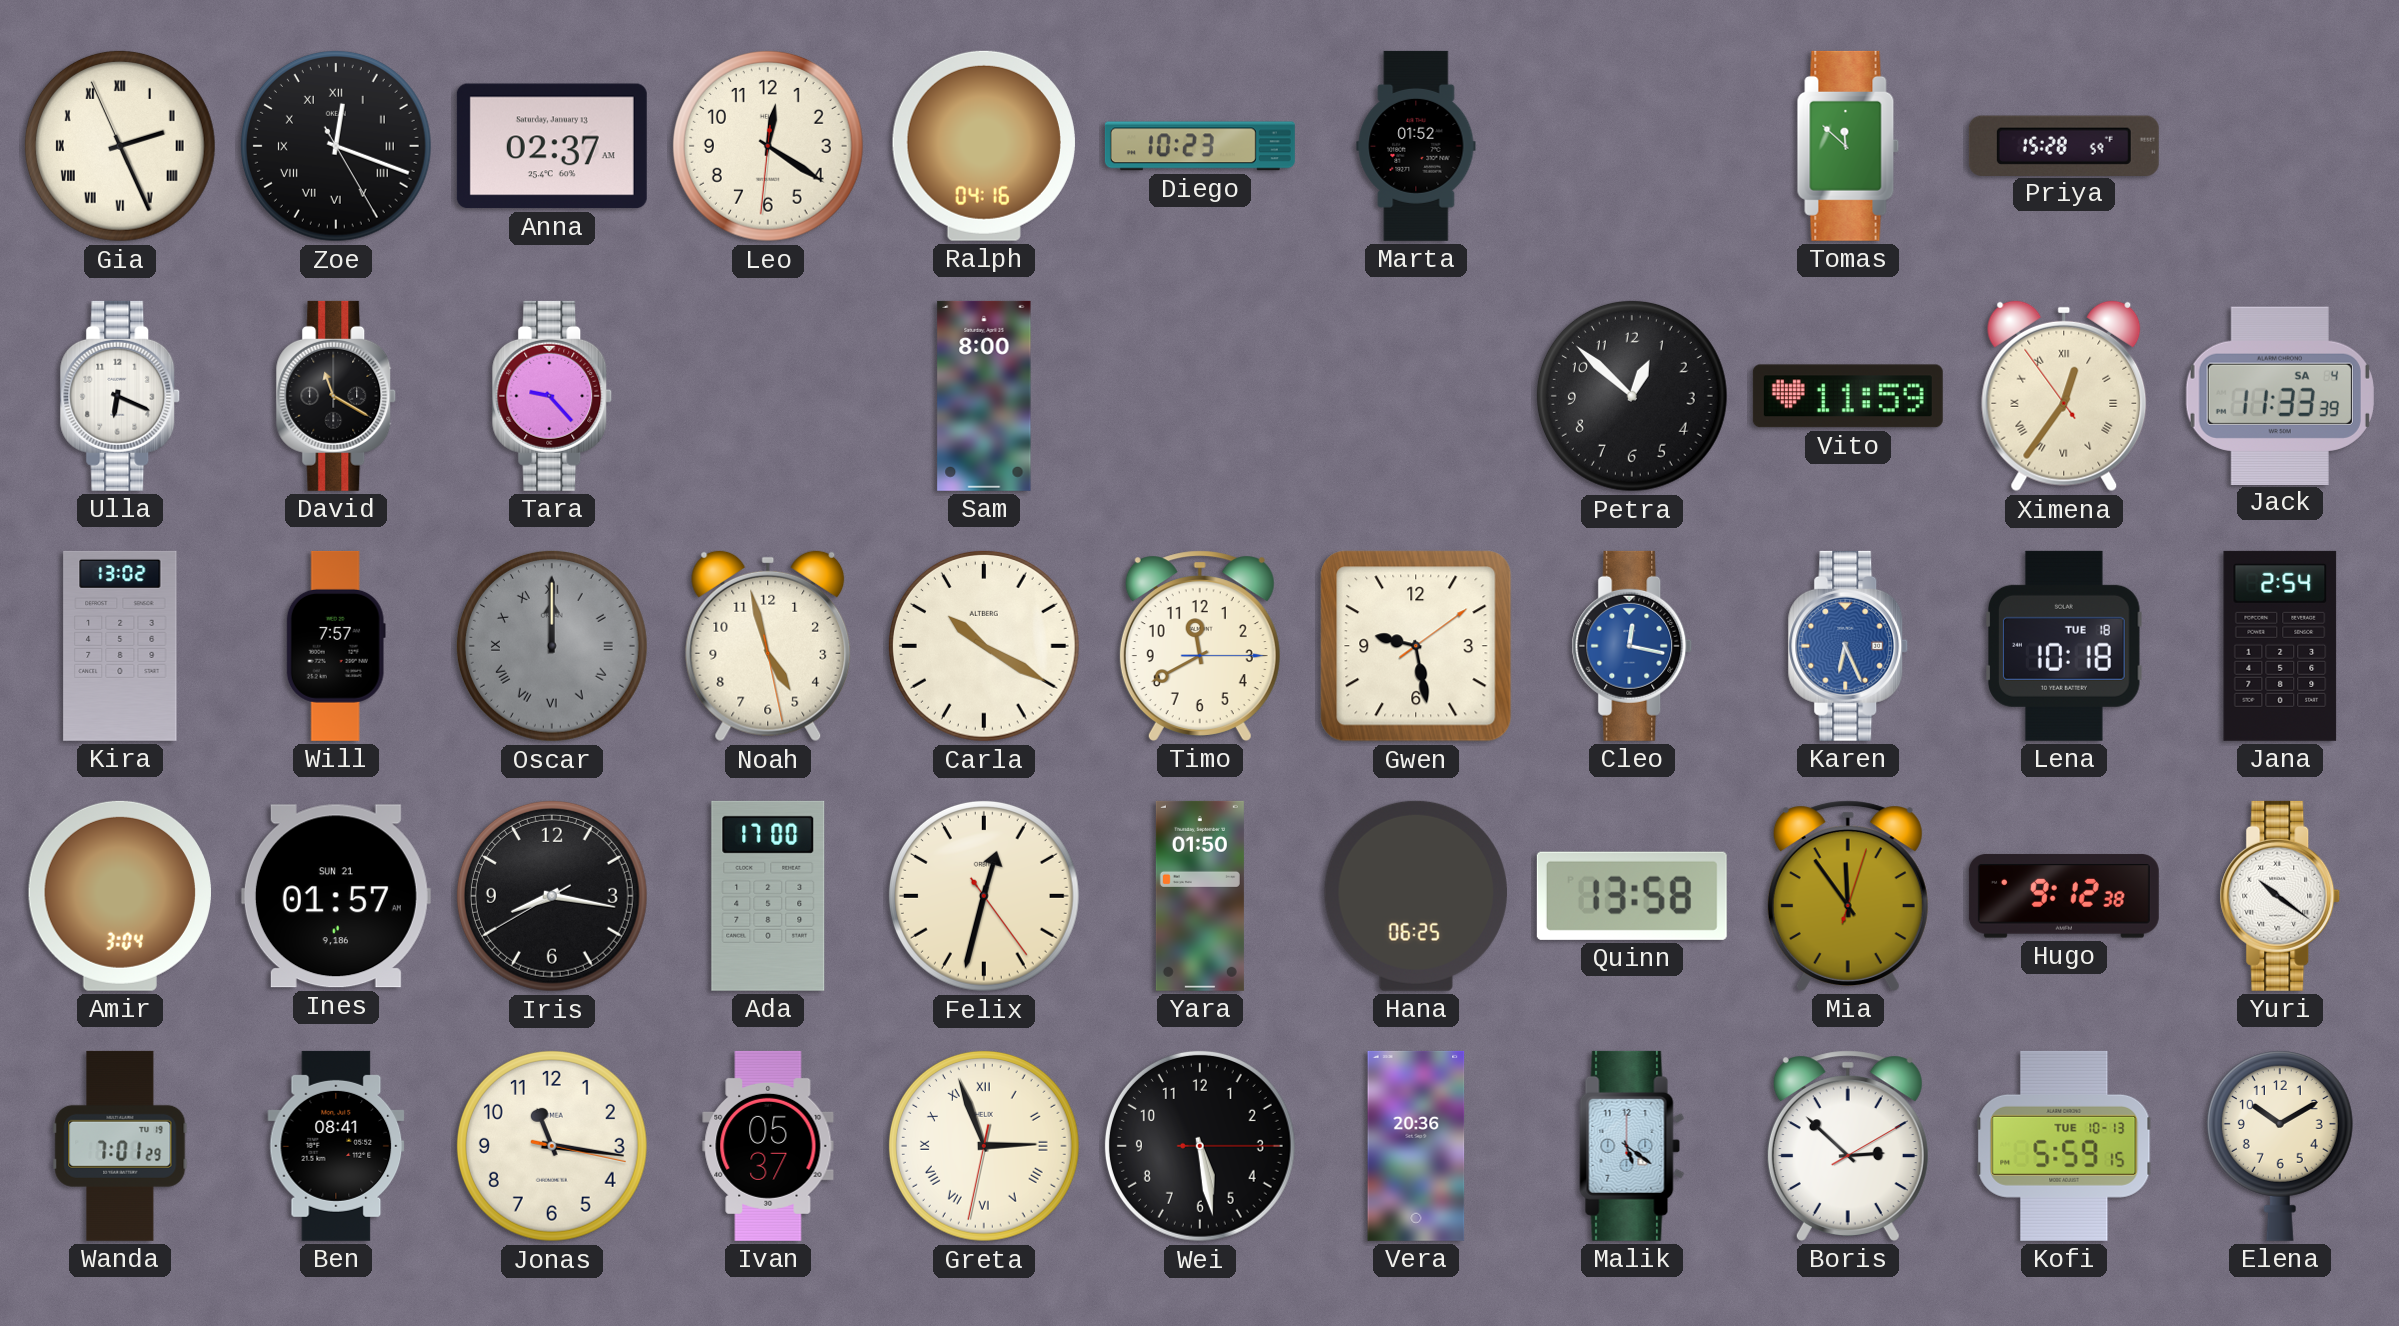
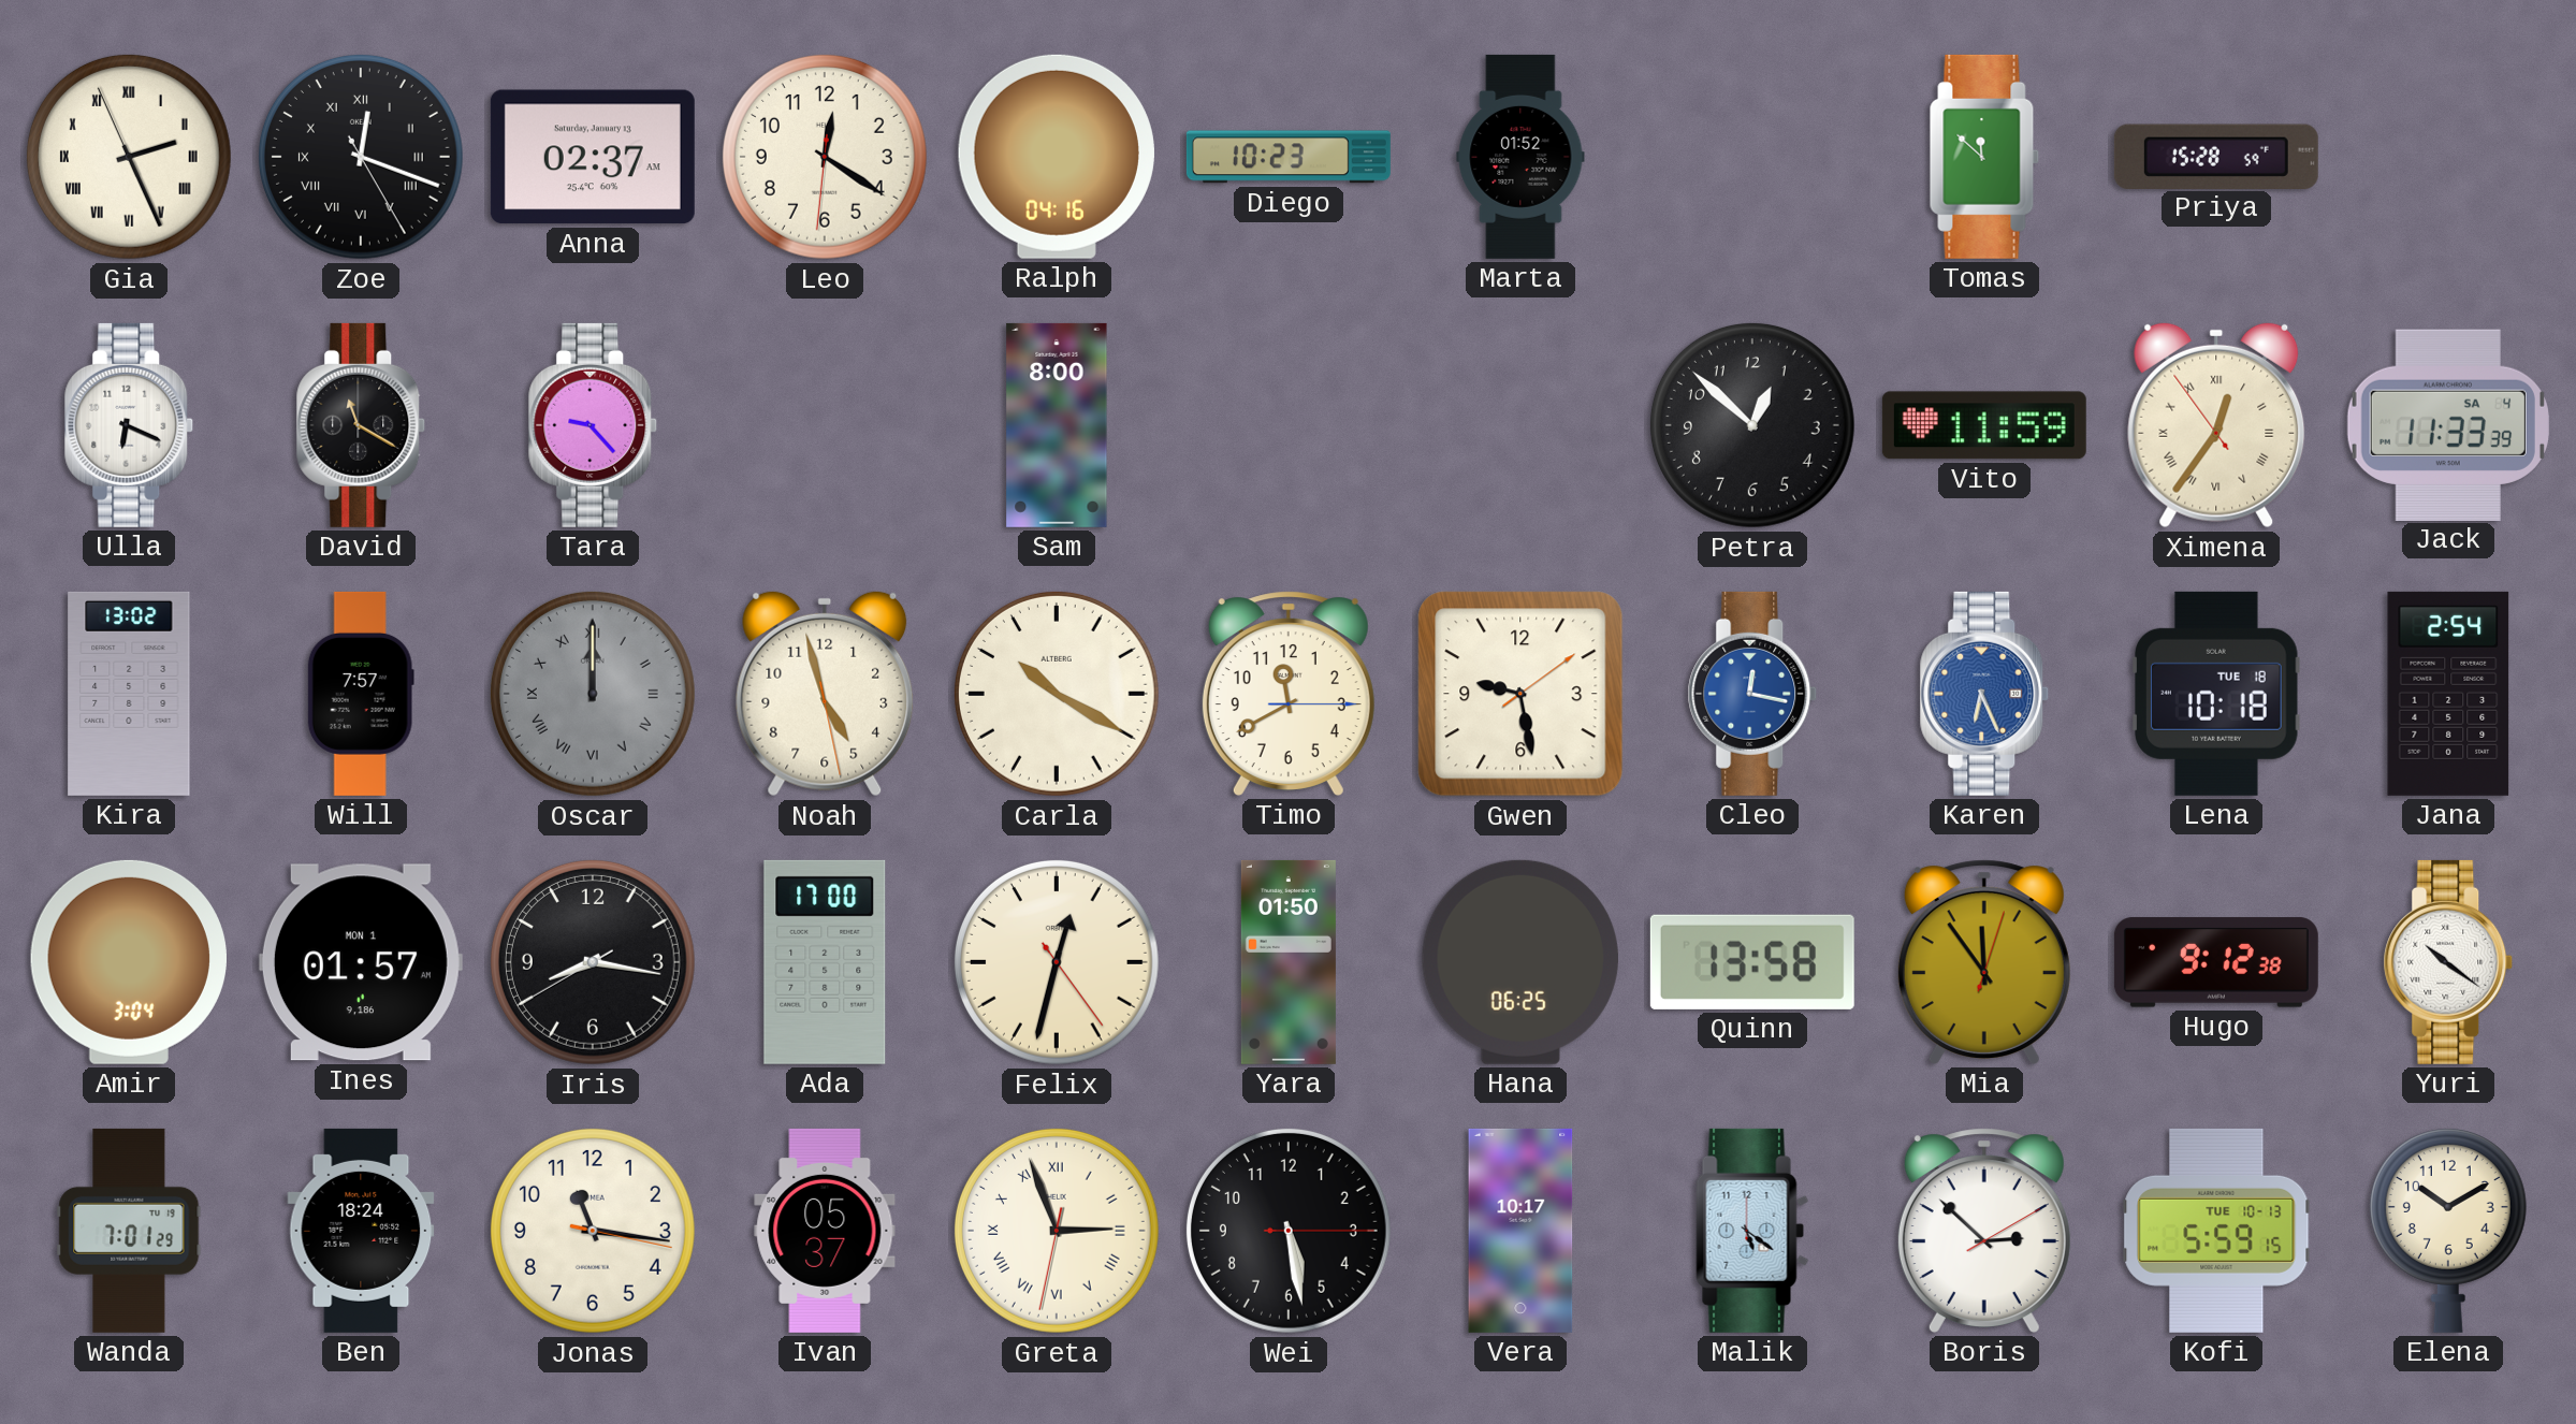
Ines date: SUN 21 -> MON 1 (361, 962)
Ben: 08:41 -> 18:24 (361, 1231)
Vera: 20:36 -> 10:17 (1520, 1231)
